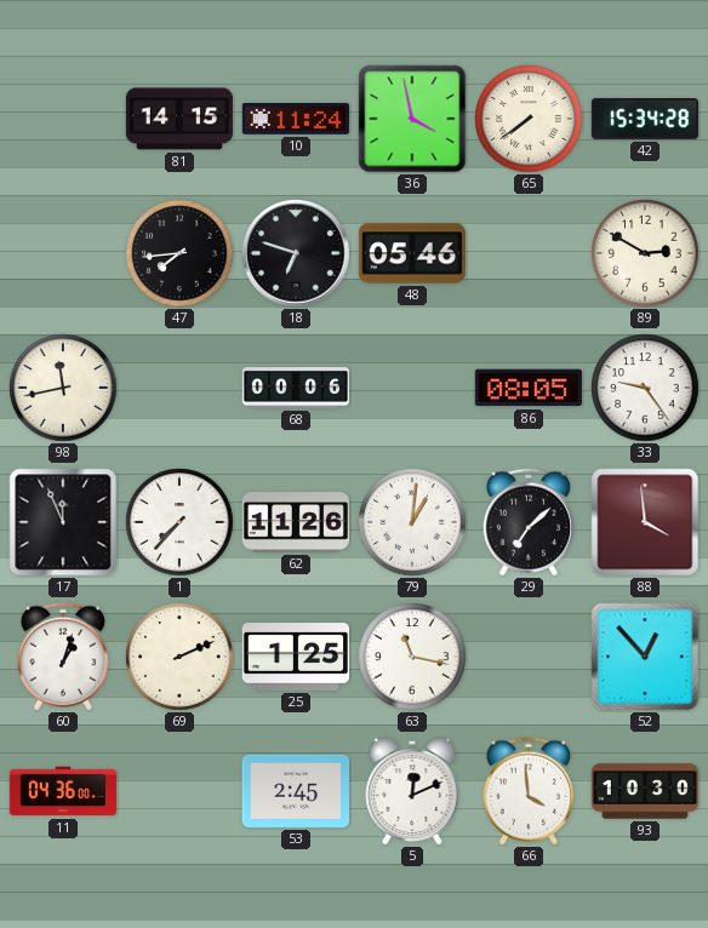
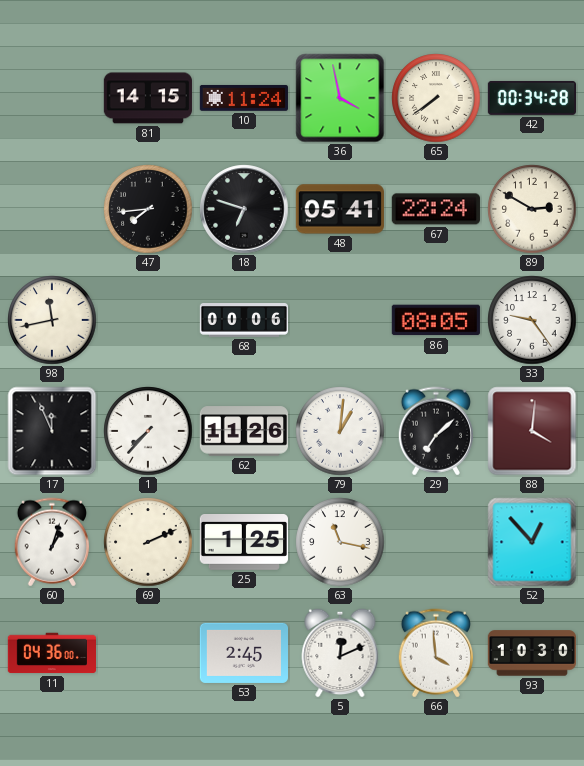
42: 15:34 -> 00:34 (531, 98)
48: 05:46 -> 05:41 (340, 209)
67: none -> 22:24 (436, 209)
88: 3:59 -> 4:01 (532, 431)
